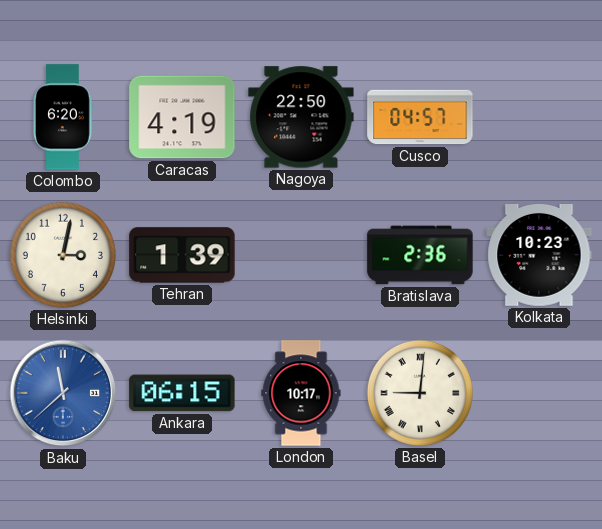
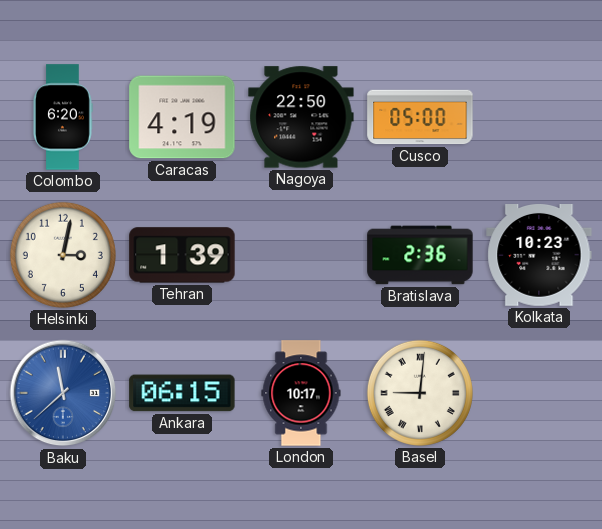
Cusco: 04:57 -> 05:00 (420, 117)
